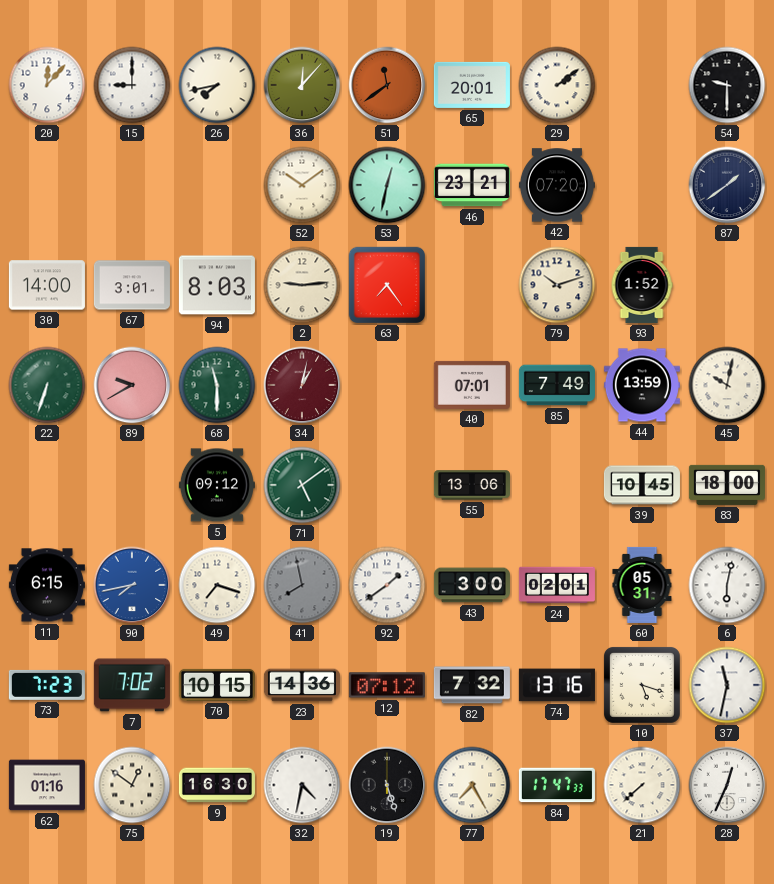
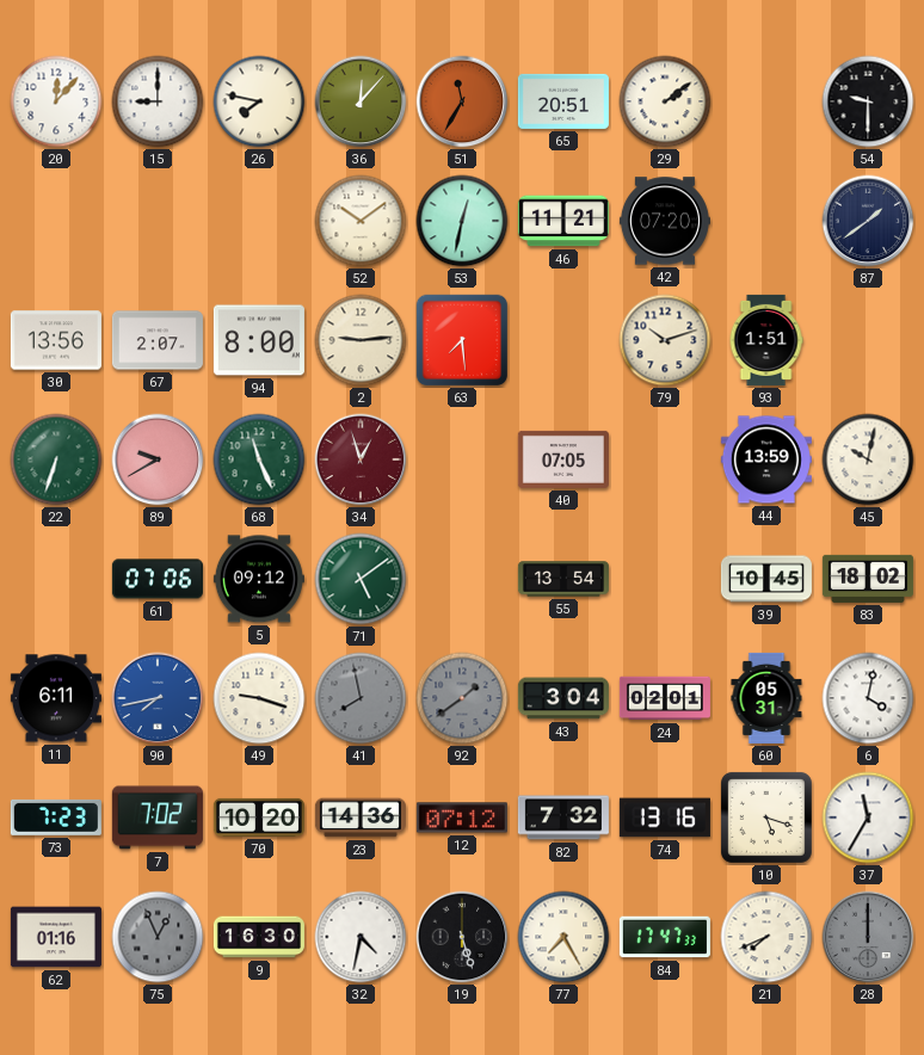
26: 7:43 -> 7:47 (259, 101)
51: 11:39 -> 11:35 (462, 101)
65: 20:01 -> 20:51 (563, 101)
46: 23:21 -> 11:21 (563, 221)
30: 14:00 -> 13:56 (56, 340)
67: 3:01 -> 2:07 (158, 340)
94: 8:03 -> 8:00 (259, 340)
63: 7:24 -> 7:29 (462, 340)
93: 1:52 -> 1:51 (766, 340)
68: 11:30 -> 11:26 (259, 459)
34: 1:02 -> 12:57 (361, 459)
40: 07:01 -> 07:05 (563, 459)
85: 7:49 -> none (557, 385)
61: none -> 07:06 (158, 579)
55: 13:06 -> 13:54 (563, 579)
83: 18:00 -> 18:02 (868, 579)
11: 6:15 -> 6:11 (56, 698)
49: 7:18 -> 9:18 (259, 698)
92 dial: white -> grey (462, 698)
43: 3:00 -> 3:04 (563, 698)
6: 6:02 -> 4:02 (868, 698)
70: 10:15 -> 10:20 (259, 818)
37: 11:32 -> 11:35 (868, 818)
75: 12:51 -> 12:56 (158, 937)
75 dial: cream -> grey (158, 937)
21: 7:38 -> 7:41 (766, 937)
28: 12:34 -> 12:00 (868, 937)
28 dial: white -> grey (868, 937)
